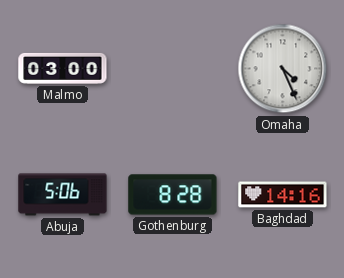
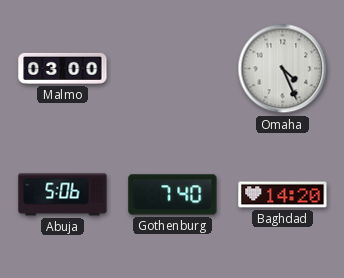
Gothenburg: 8:28 -> 7:40 (173, 195)
Baghdad: 14:16 -> 14:20 (283, 195)
